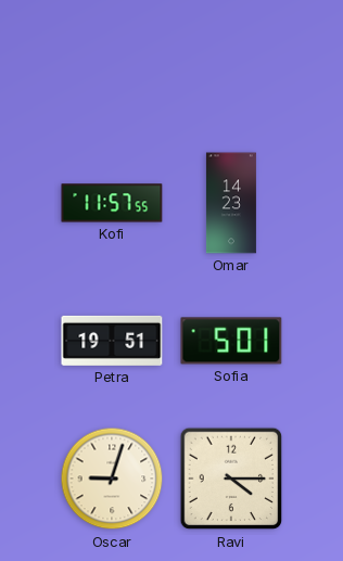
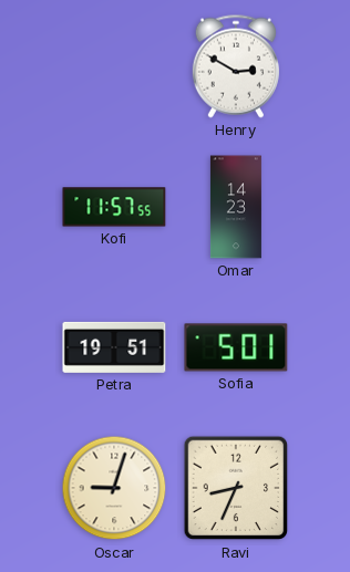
Henry: none -> 2:50 (236, 66)
Ravi: 4:15 -> 8:34 (236, 488)
